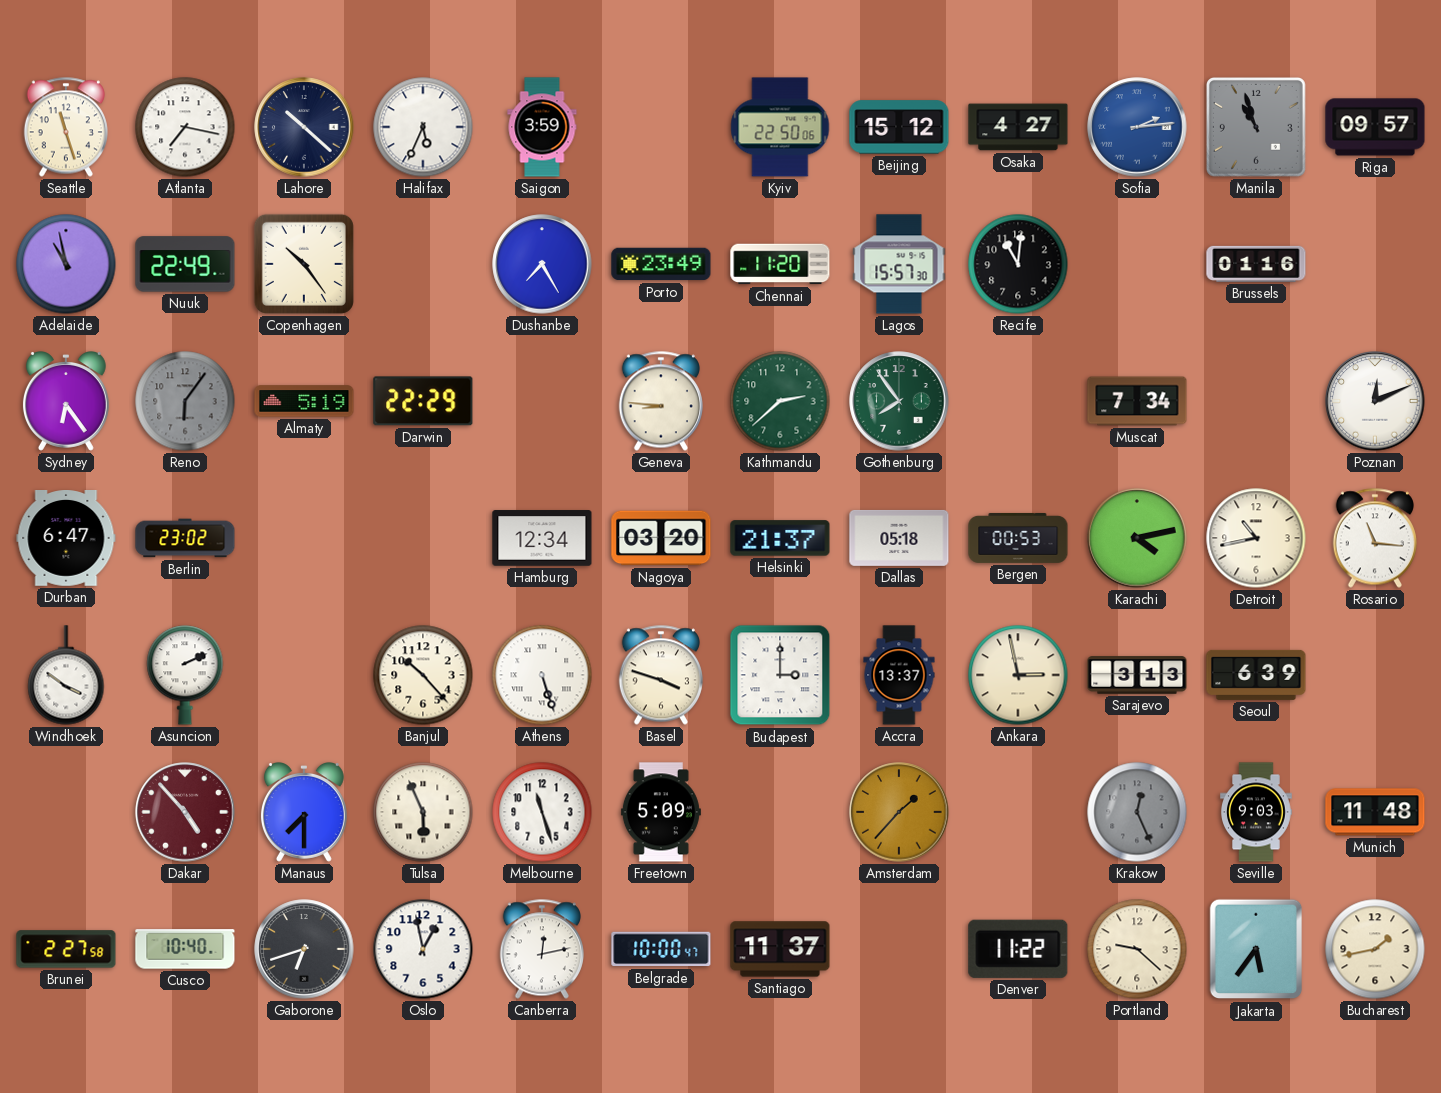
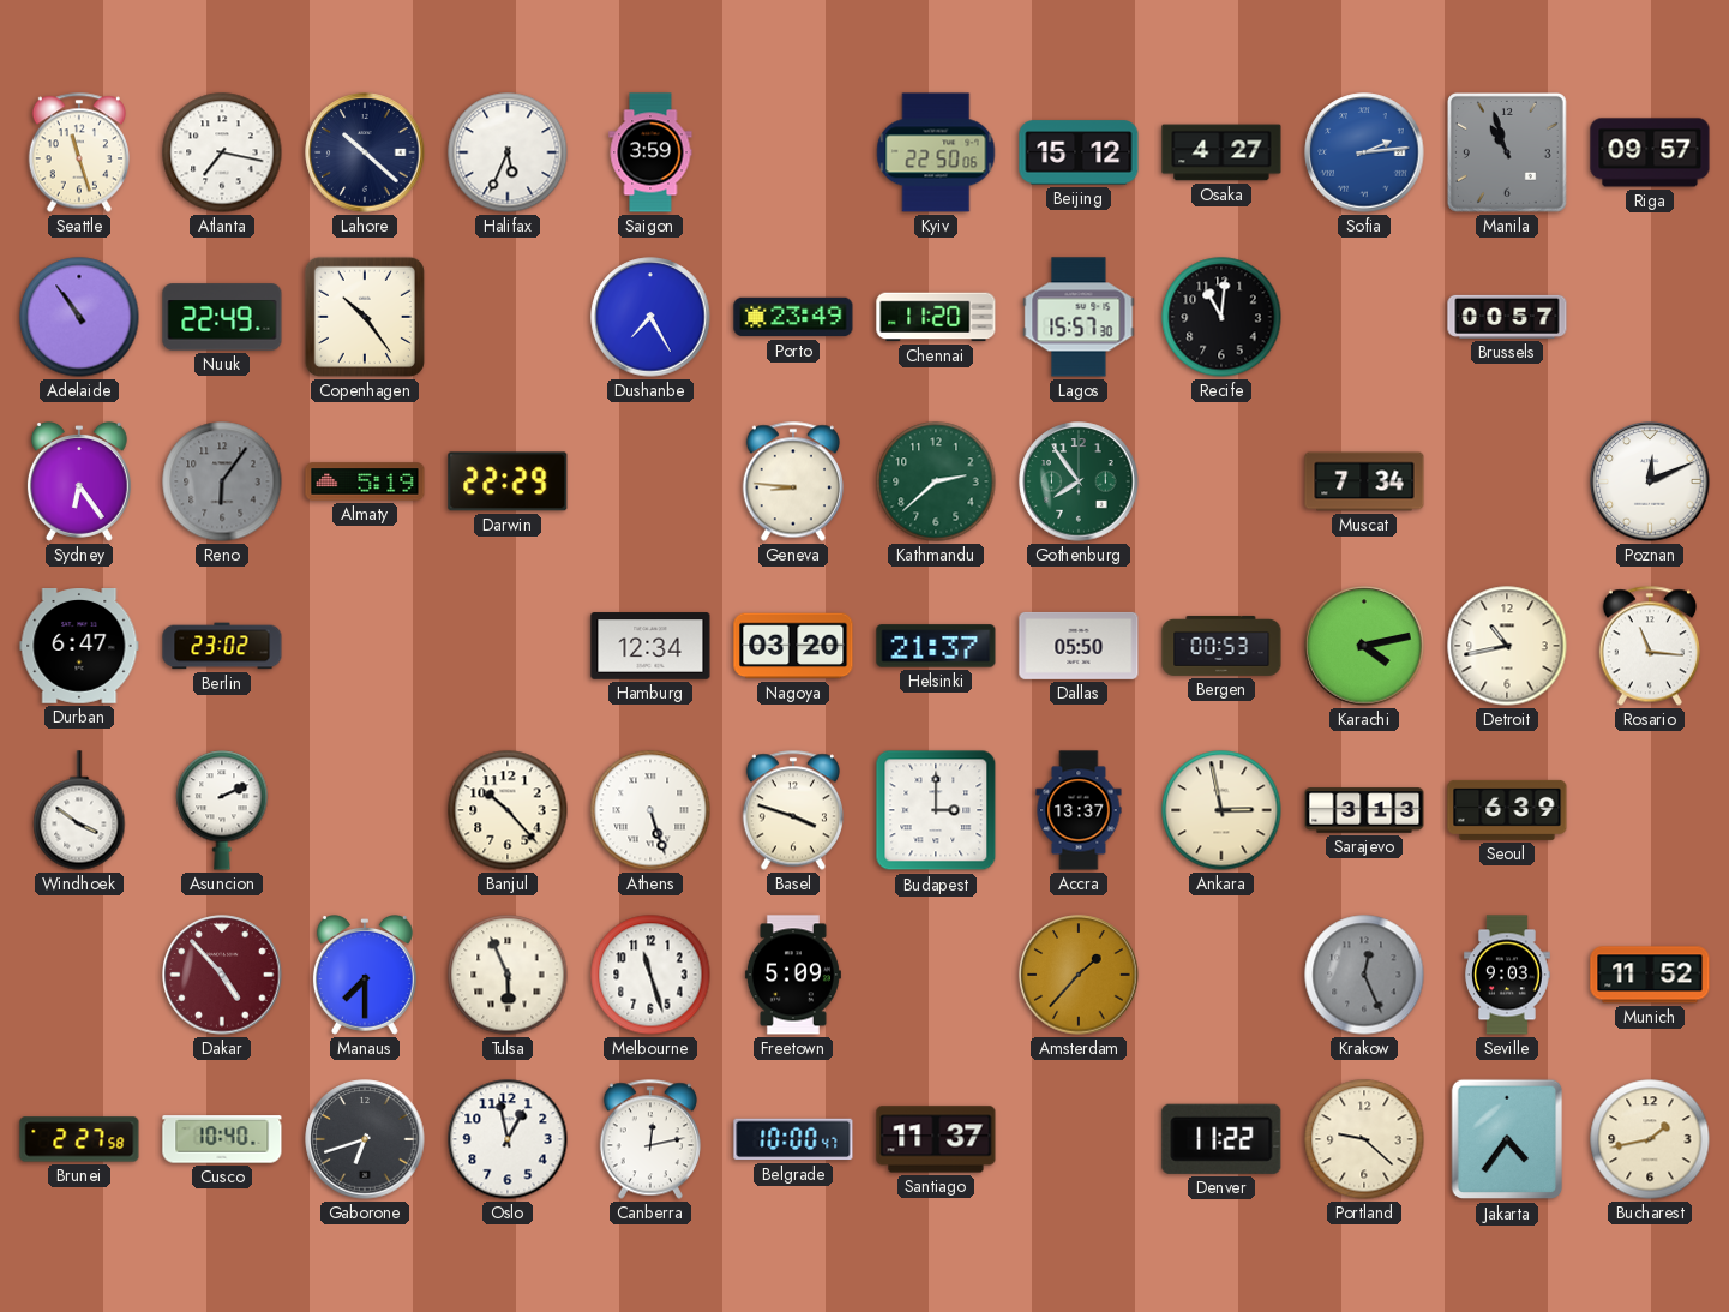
Adelaide: 10:58 -> 10:54 (79, 317)
Brussels: 01:16 -> 00:57 (1507, 317)
Dallas: 05:18 -> 05:50 (1079, 646)
Munich: 11:48 -> 11:52 (1650, 975)
Jakarta: 5:36 -> 4:36 (1507, 1139)
